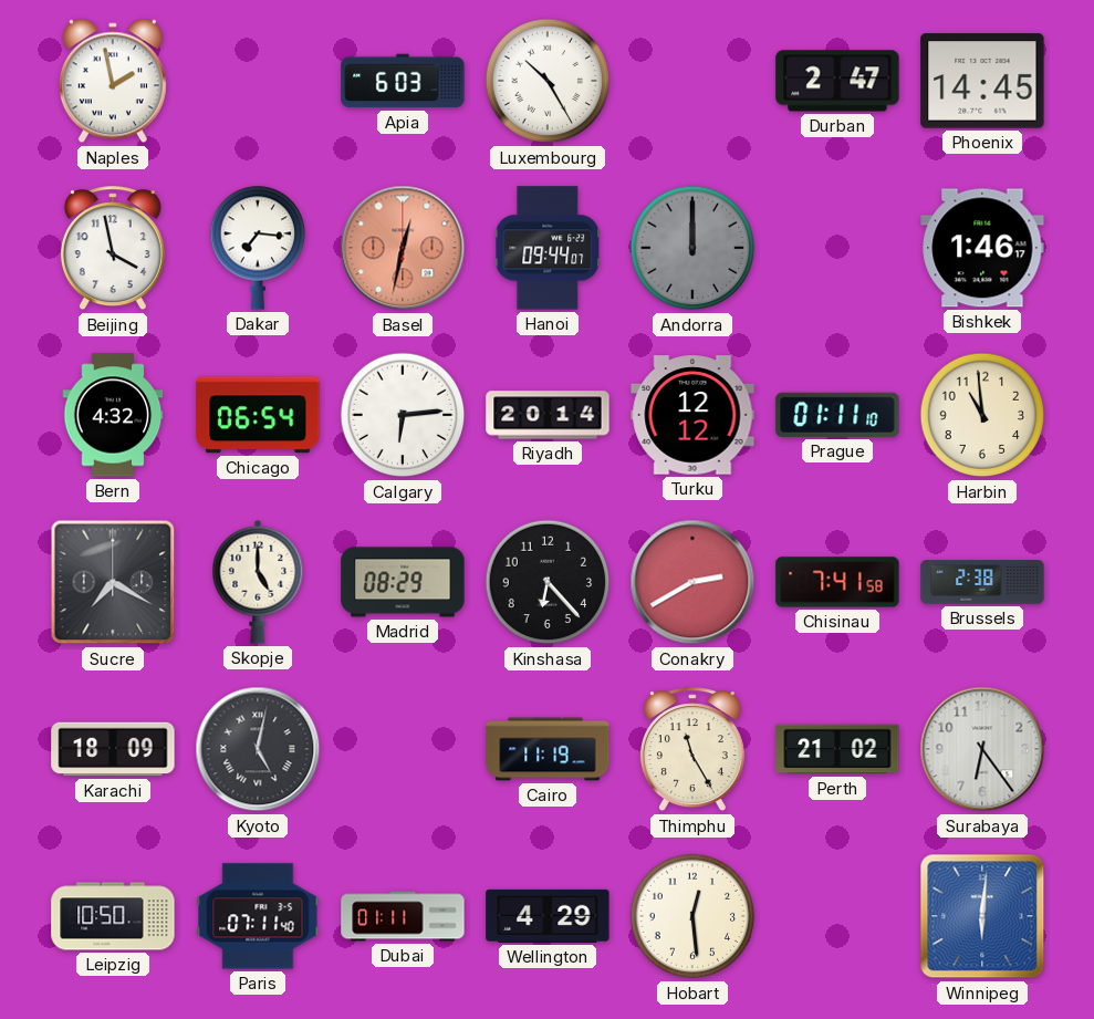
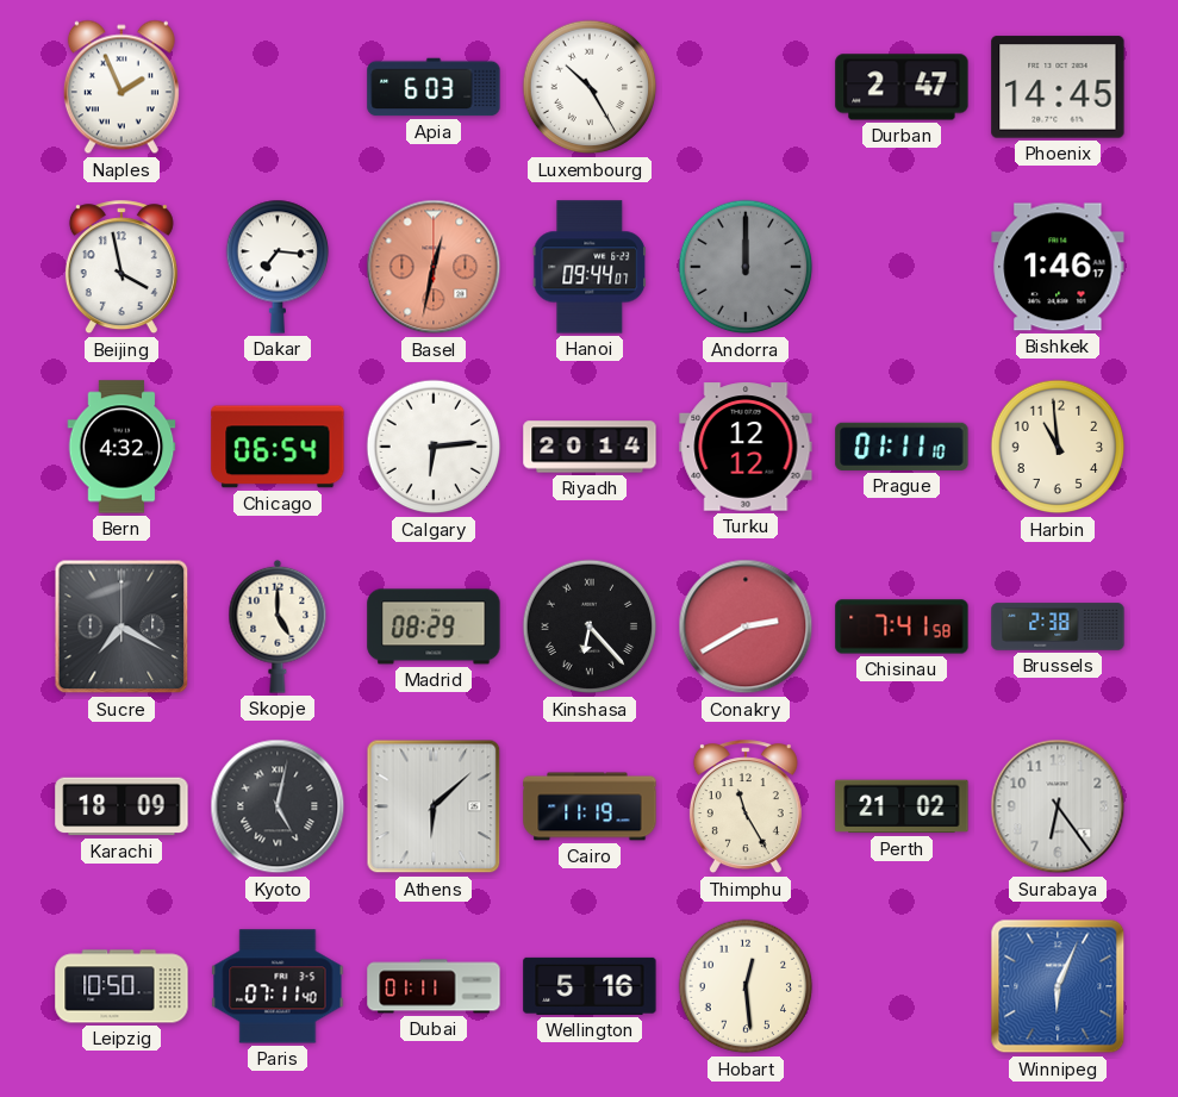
Naples: 1:58 -> 1:56 (121, 87)
Kinshasa numerals: Arabic -> Roman (590, 627)
Athens: none -> 6:08 (434, 806)
Wellington: 4:29 -> 5:16 (590, 986)
Winnipeg: 6:01 -> 6:04 (1058, 986)
